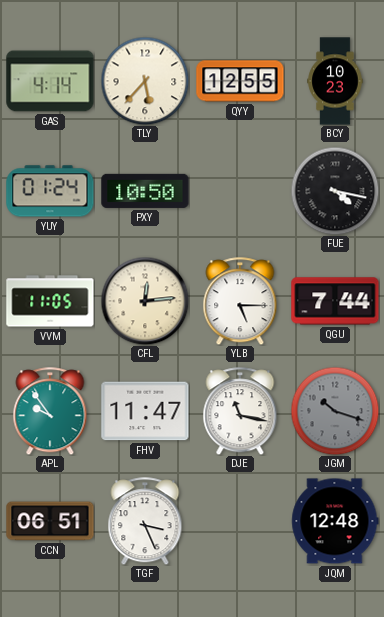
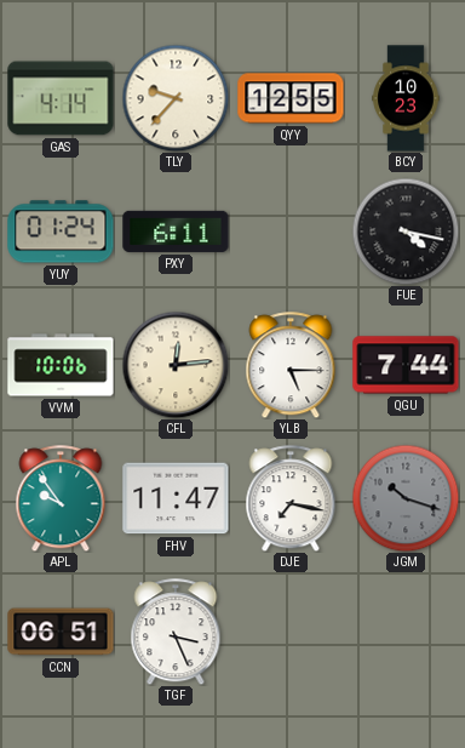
TLY: 5:37 -> 9:37 (176, 98)
PXY: 10:50 -> 6:11 (176, 232)
VVM: 11:05 -> 10:06 (61, 365)
DJE: 11:17 -> 7:17 (291, 498)
JQM: 12:48 -> none (335, 521)
